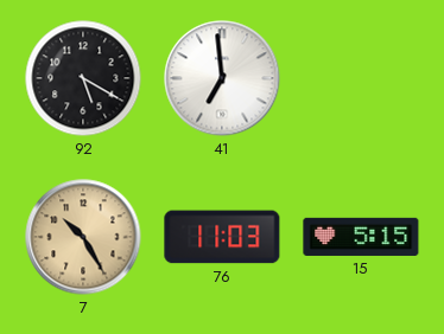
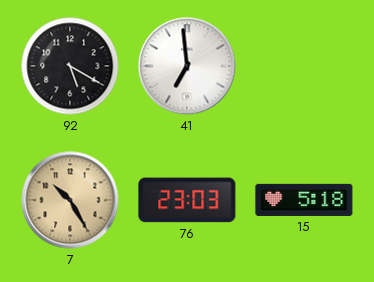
76: 11:03 -> 23:03 (187, 200)
15: 5:15 -> 5:18 (304, 200)
